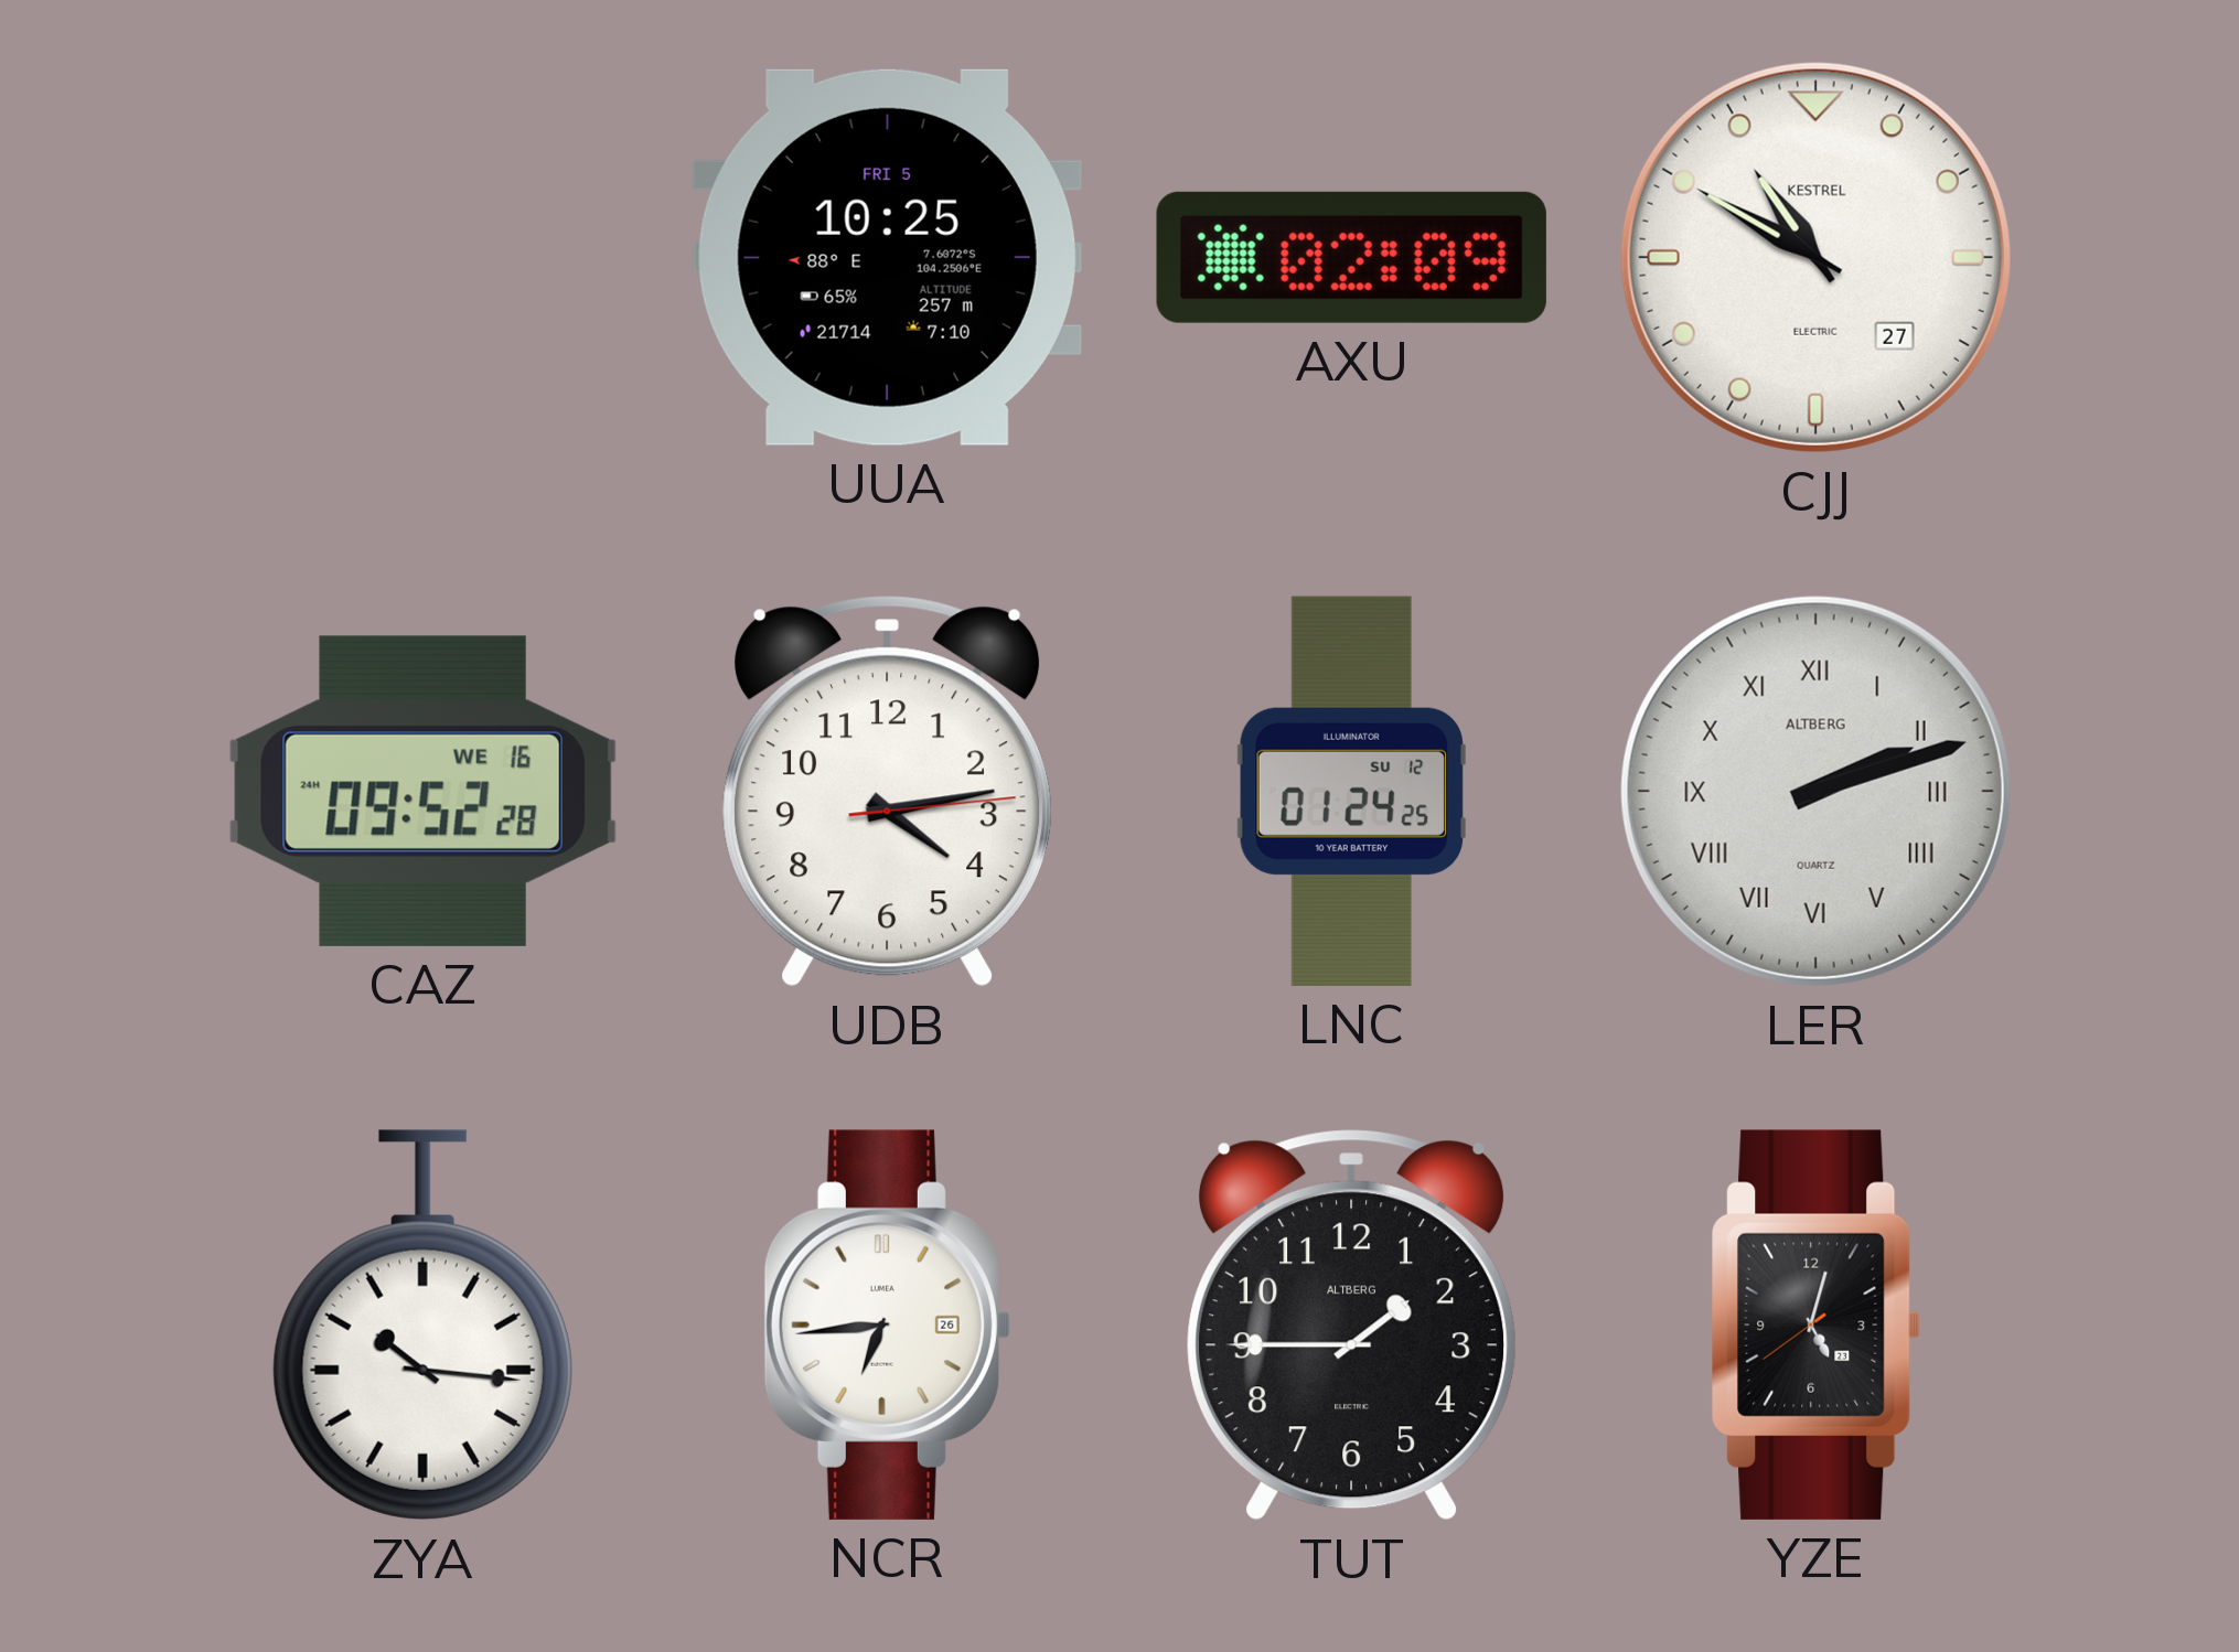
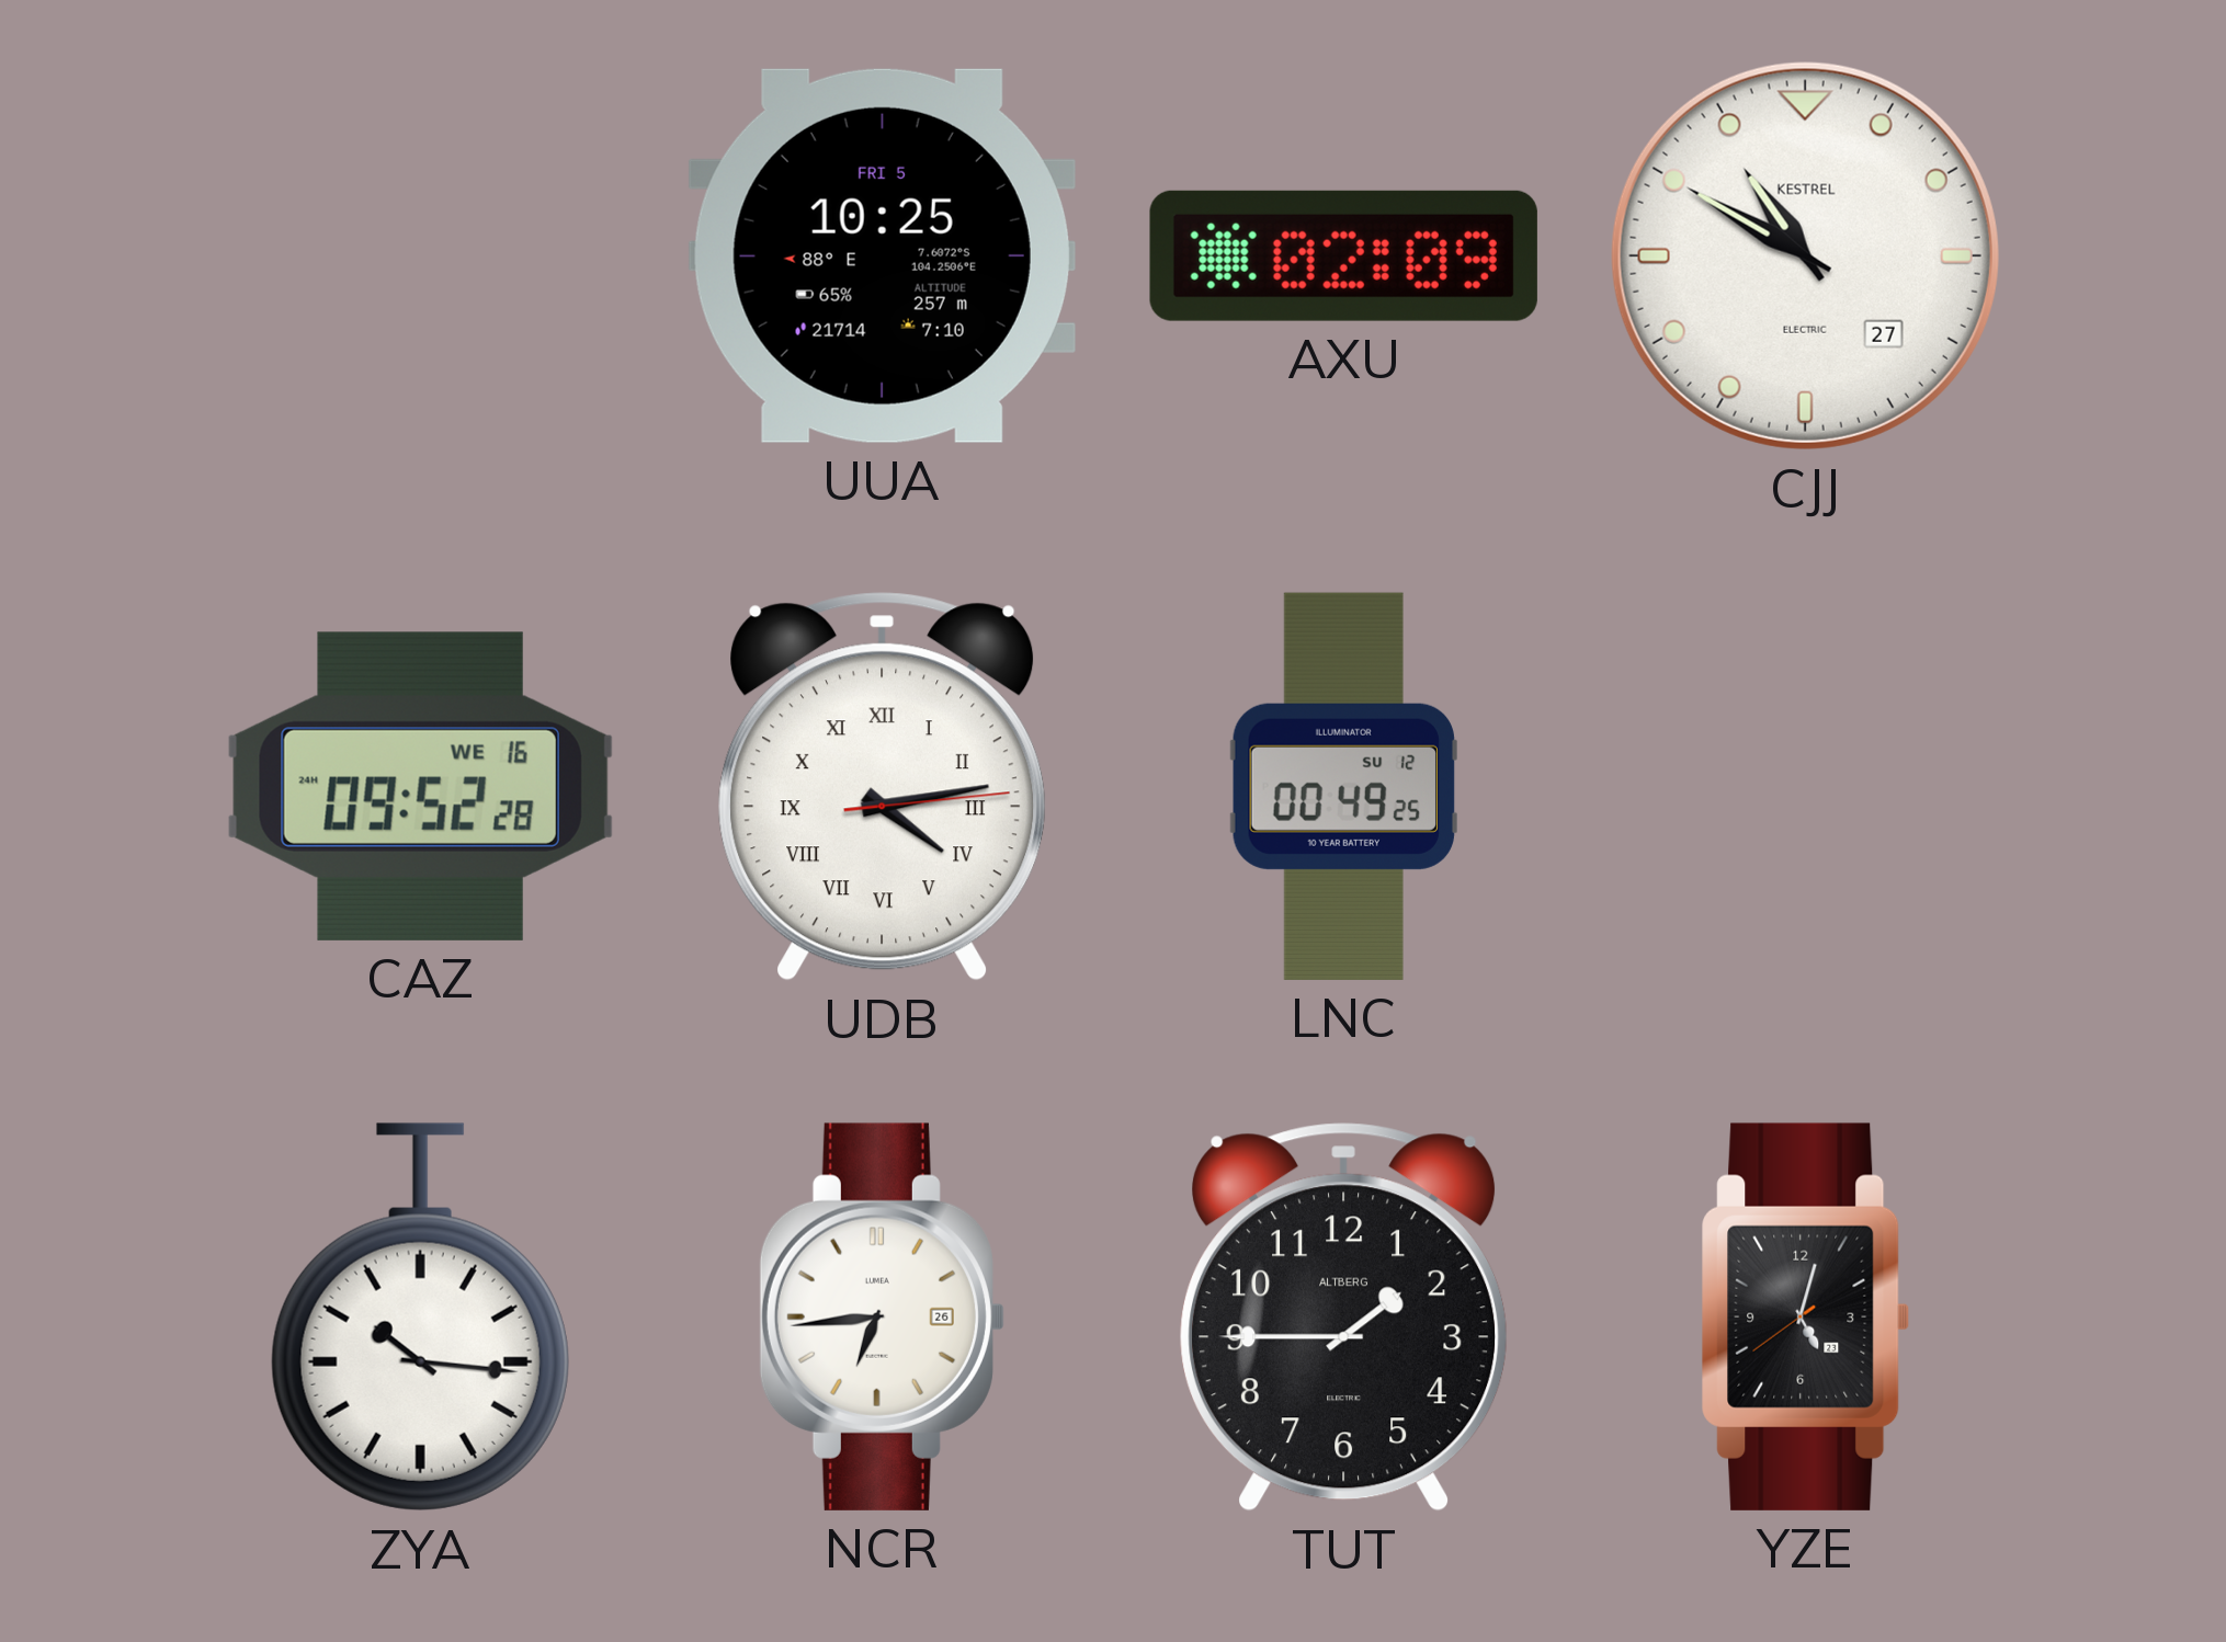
UDB numerals: Arabic -> Roman (883, 787)
LNC: 01:24 -> 00:49 (1343, 786)
LER: 2:12 -> none (1815, 791)
